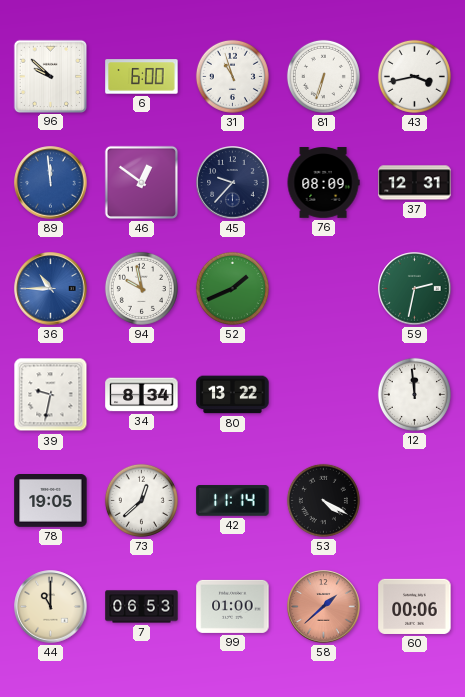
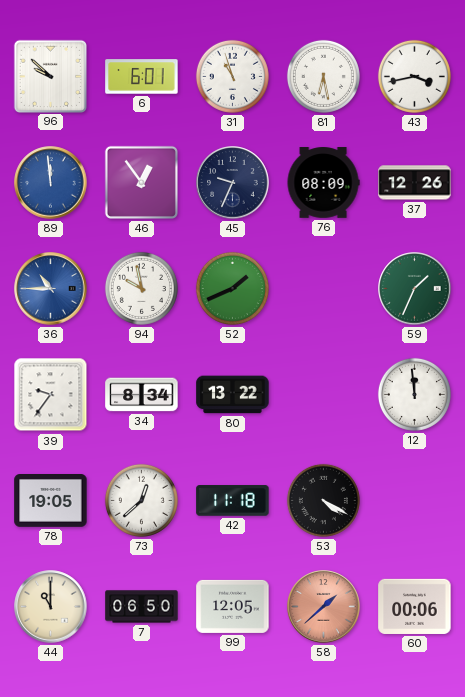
6: 6:00 -> 6:01 (142, 77)
81: 6:33 -> 6:28 (323, 76)
46: 12:51 -> 12:54 (141, 182)
45: 9:37 -> 9:34 (233, 183)
37: 12:31 -> 12:26 (415, 183)
59: 2:32 -> 1:34 (415, 289)
39: 9:32 -> 9:36 (51, 395)
42: 11:14 -> 11:18 (233, 501)
7: 06:53 -> 06:50 (142, 607)
99: 01:00 -> 12:05 (233, 606)
